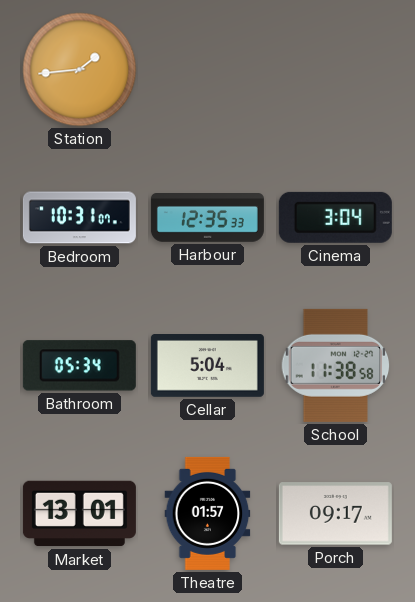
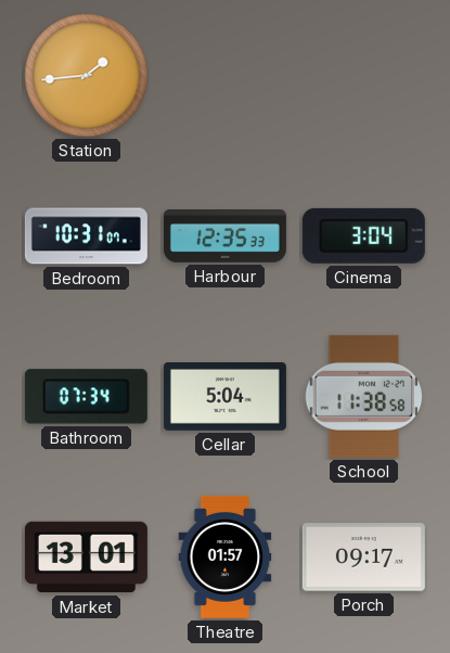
Bathroom: 05:34 -> 07:34 (86, 397)
